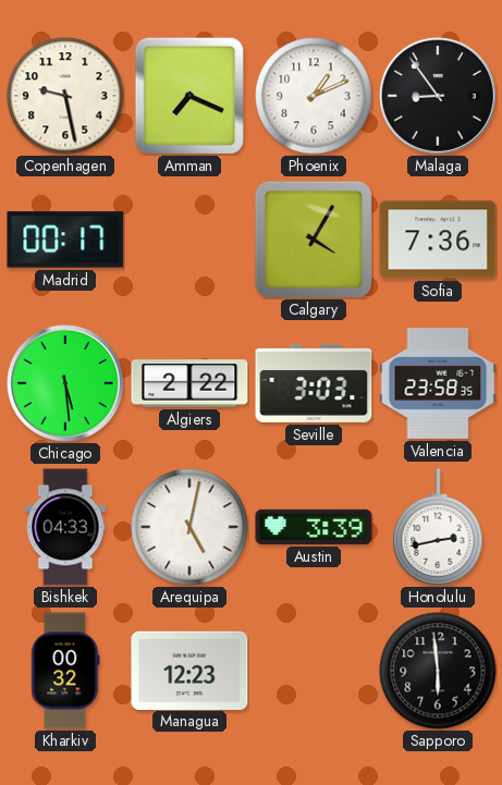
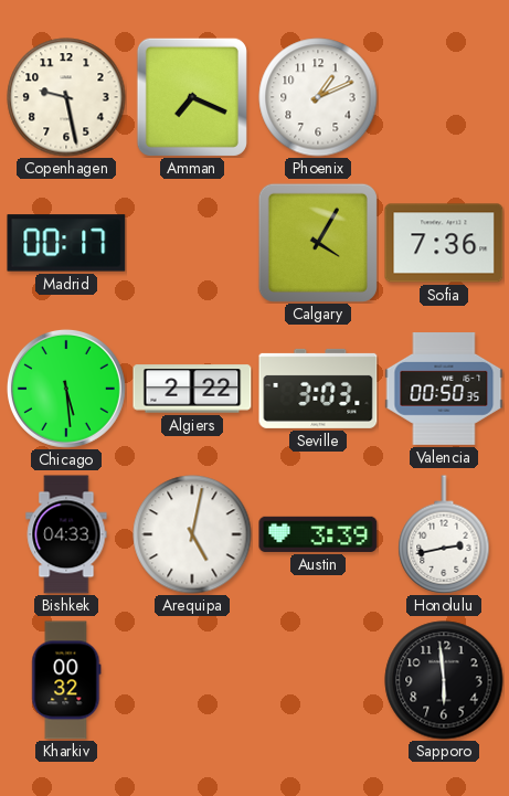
Malaga: 8:54 -> none (438, 96)
Valencia: 23:58 -> 00:50 (444, 390)
Managua: 12:23 -> none (189, 670)
